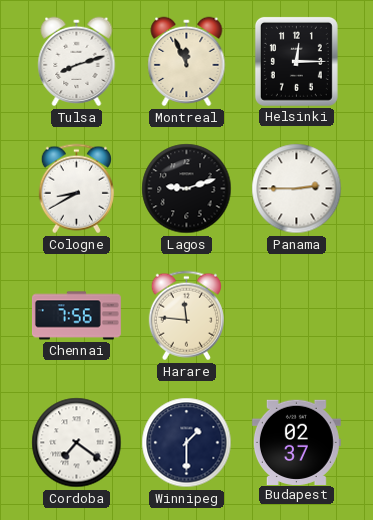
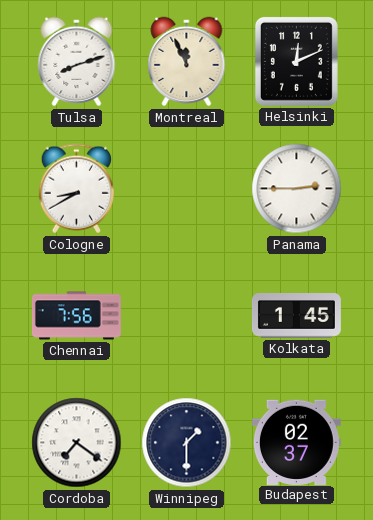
Helsinki: 12:15 -> 12:11 (296, 61)
Lagos: 9:12 -> none (187, 189)
Harare: 11:46 -> none (186, 316)
Kolkata: none -> 1:45 (296, 316)
